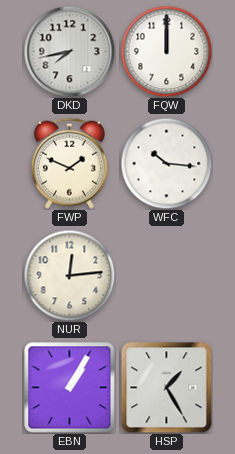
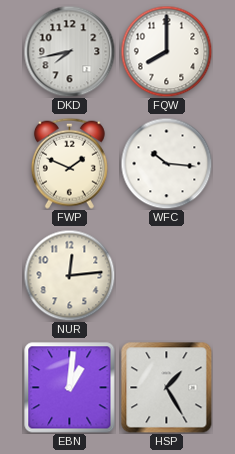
FQW: 12:00 -> 8:00 (166, 51)
EBN: 1:05 -> 1:01 (70, 388)
